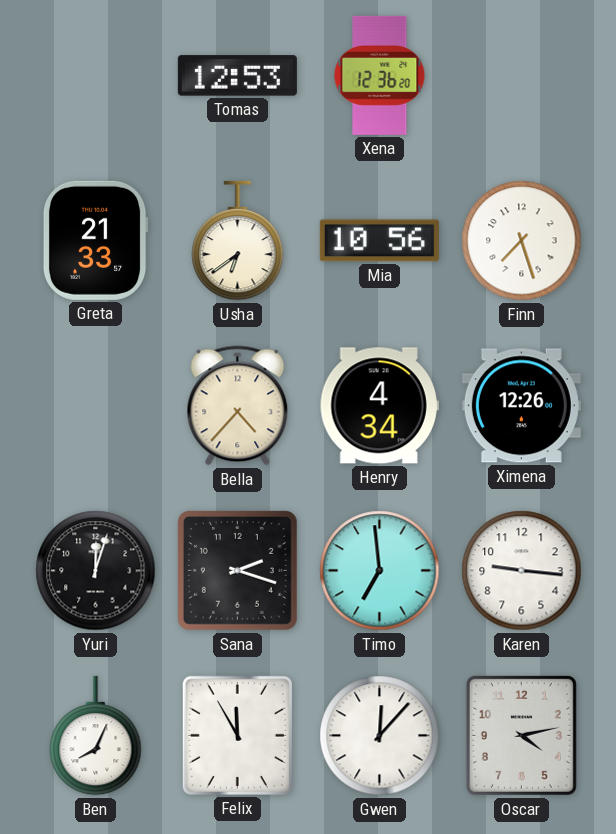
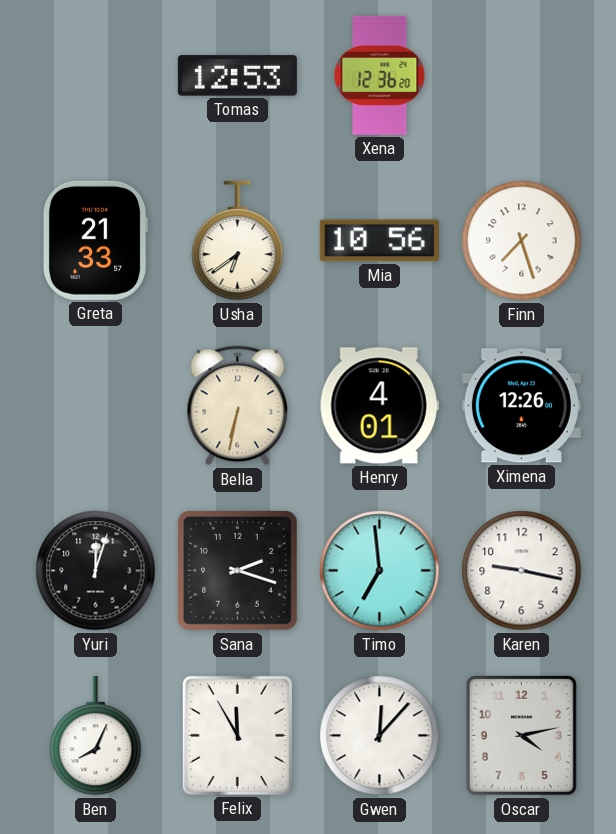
Bella: 4:37 -> 6:32 (238, 406)
Henry: 4:34 -> 4:01 (379, 406)
Karen: 9:16 -> 9:17 (522, 571)
